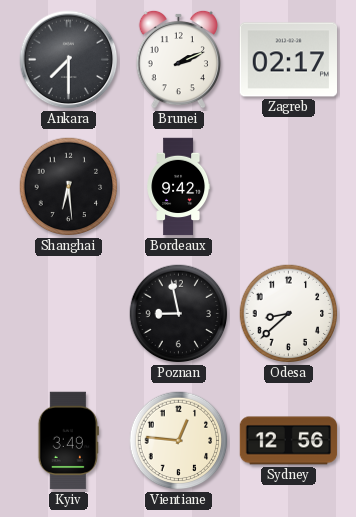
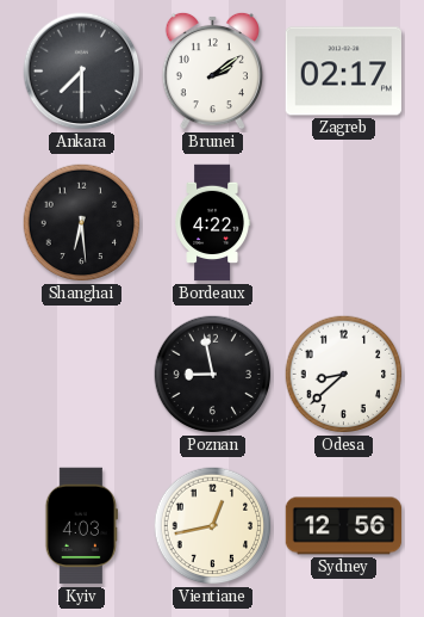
Brunei: 2:11 -> 2:09 (212, 70)
Bordeaux: 9:42 -> 4:22 (213, 223)
Kyiv: 3:49 -> 4:03 (81, 526)
Vientiane: 12:46 -> 12:43 (213, 526)
